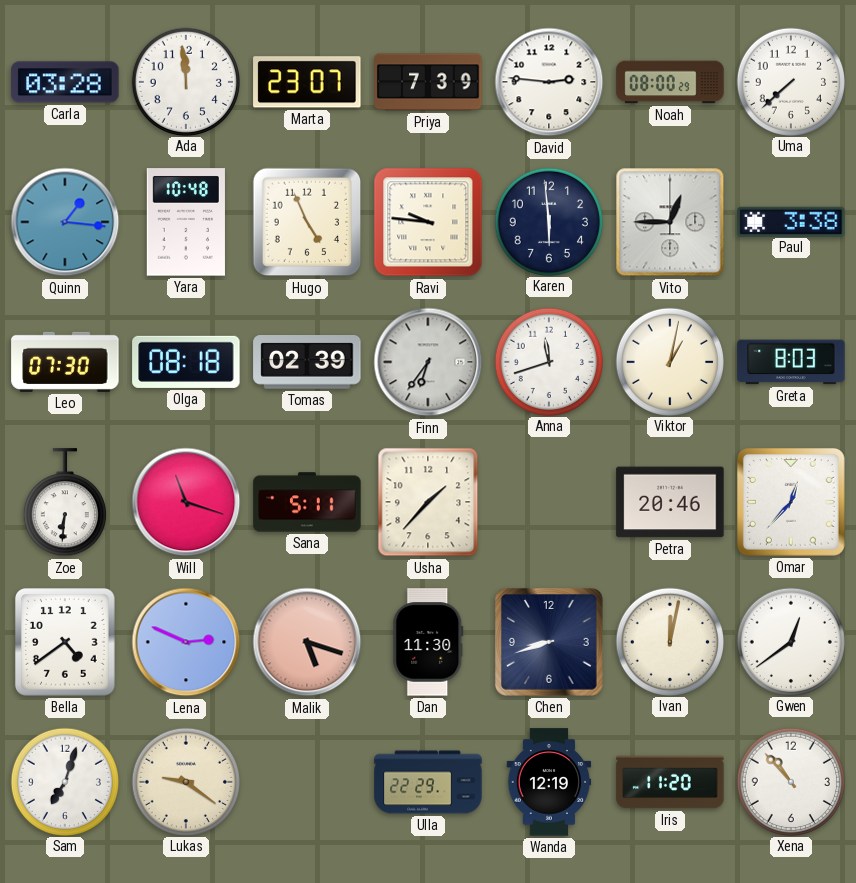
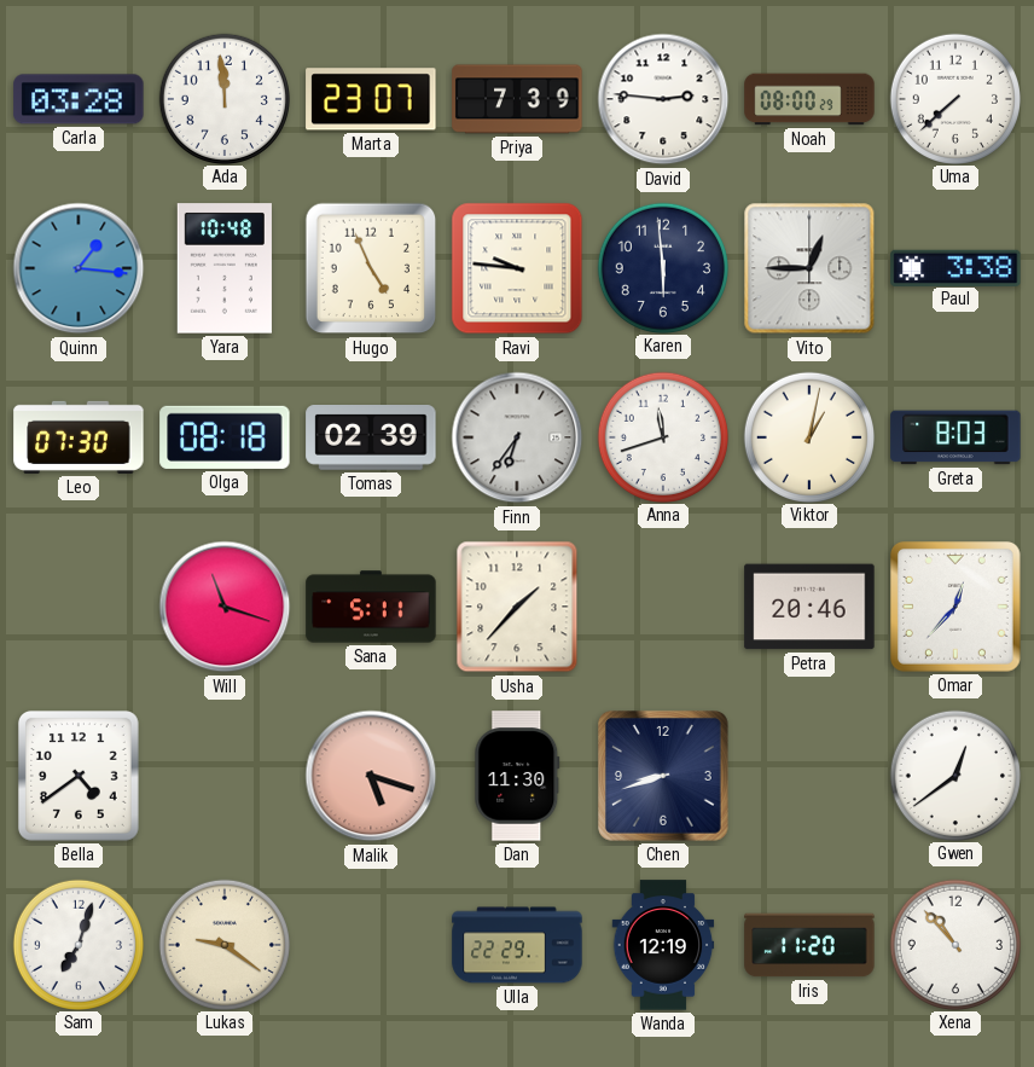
Zoe: 6:31 -> none (65, 503)
Lena: 2:49 -> none (186, 642)
Ivan: 12:02 -> none (669, 641)
